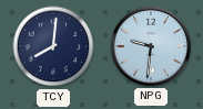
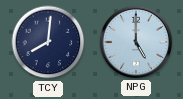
NPG: 9:31 -> 5:00 (136, 42)
